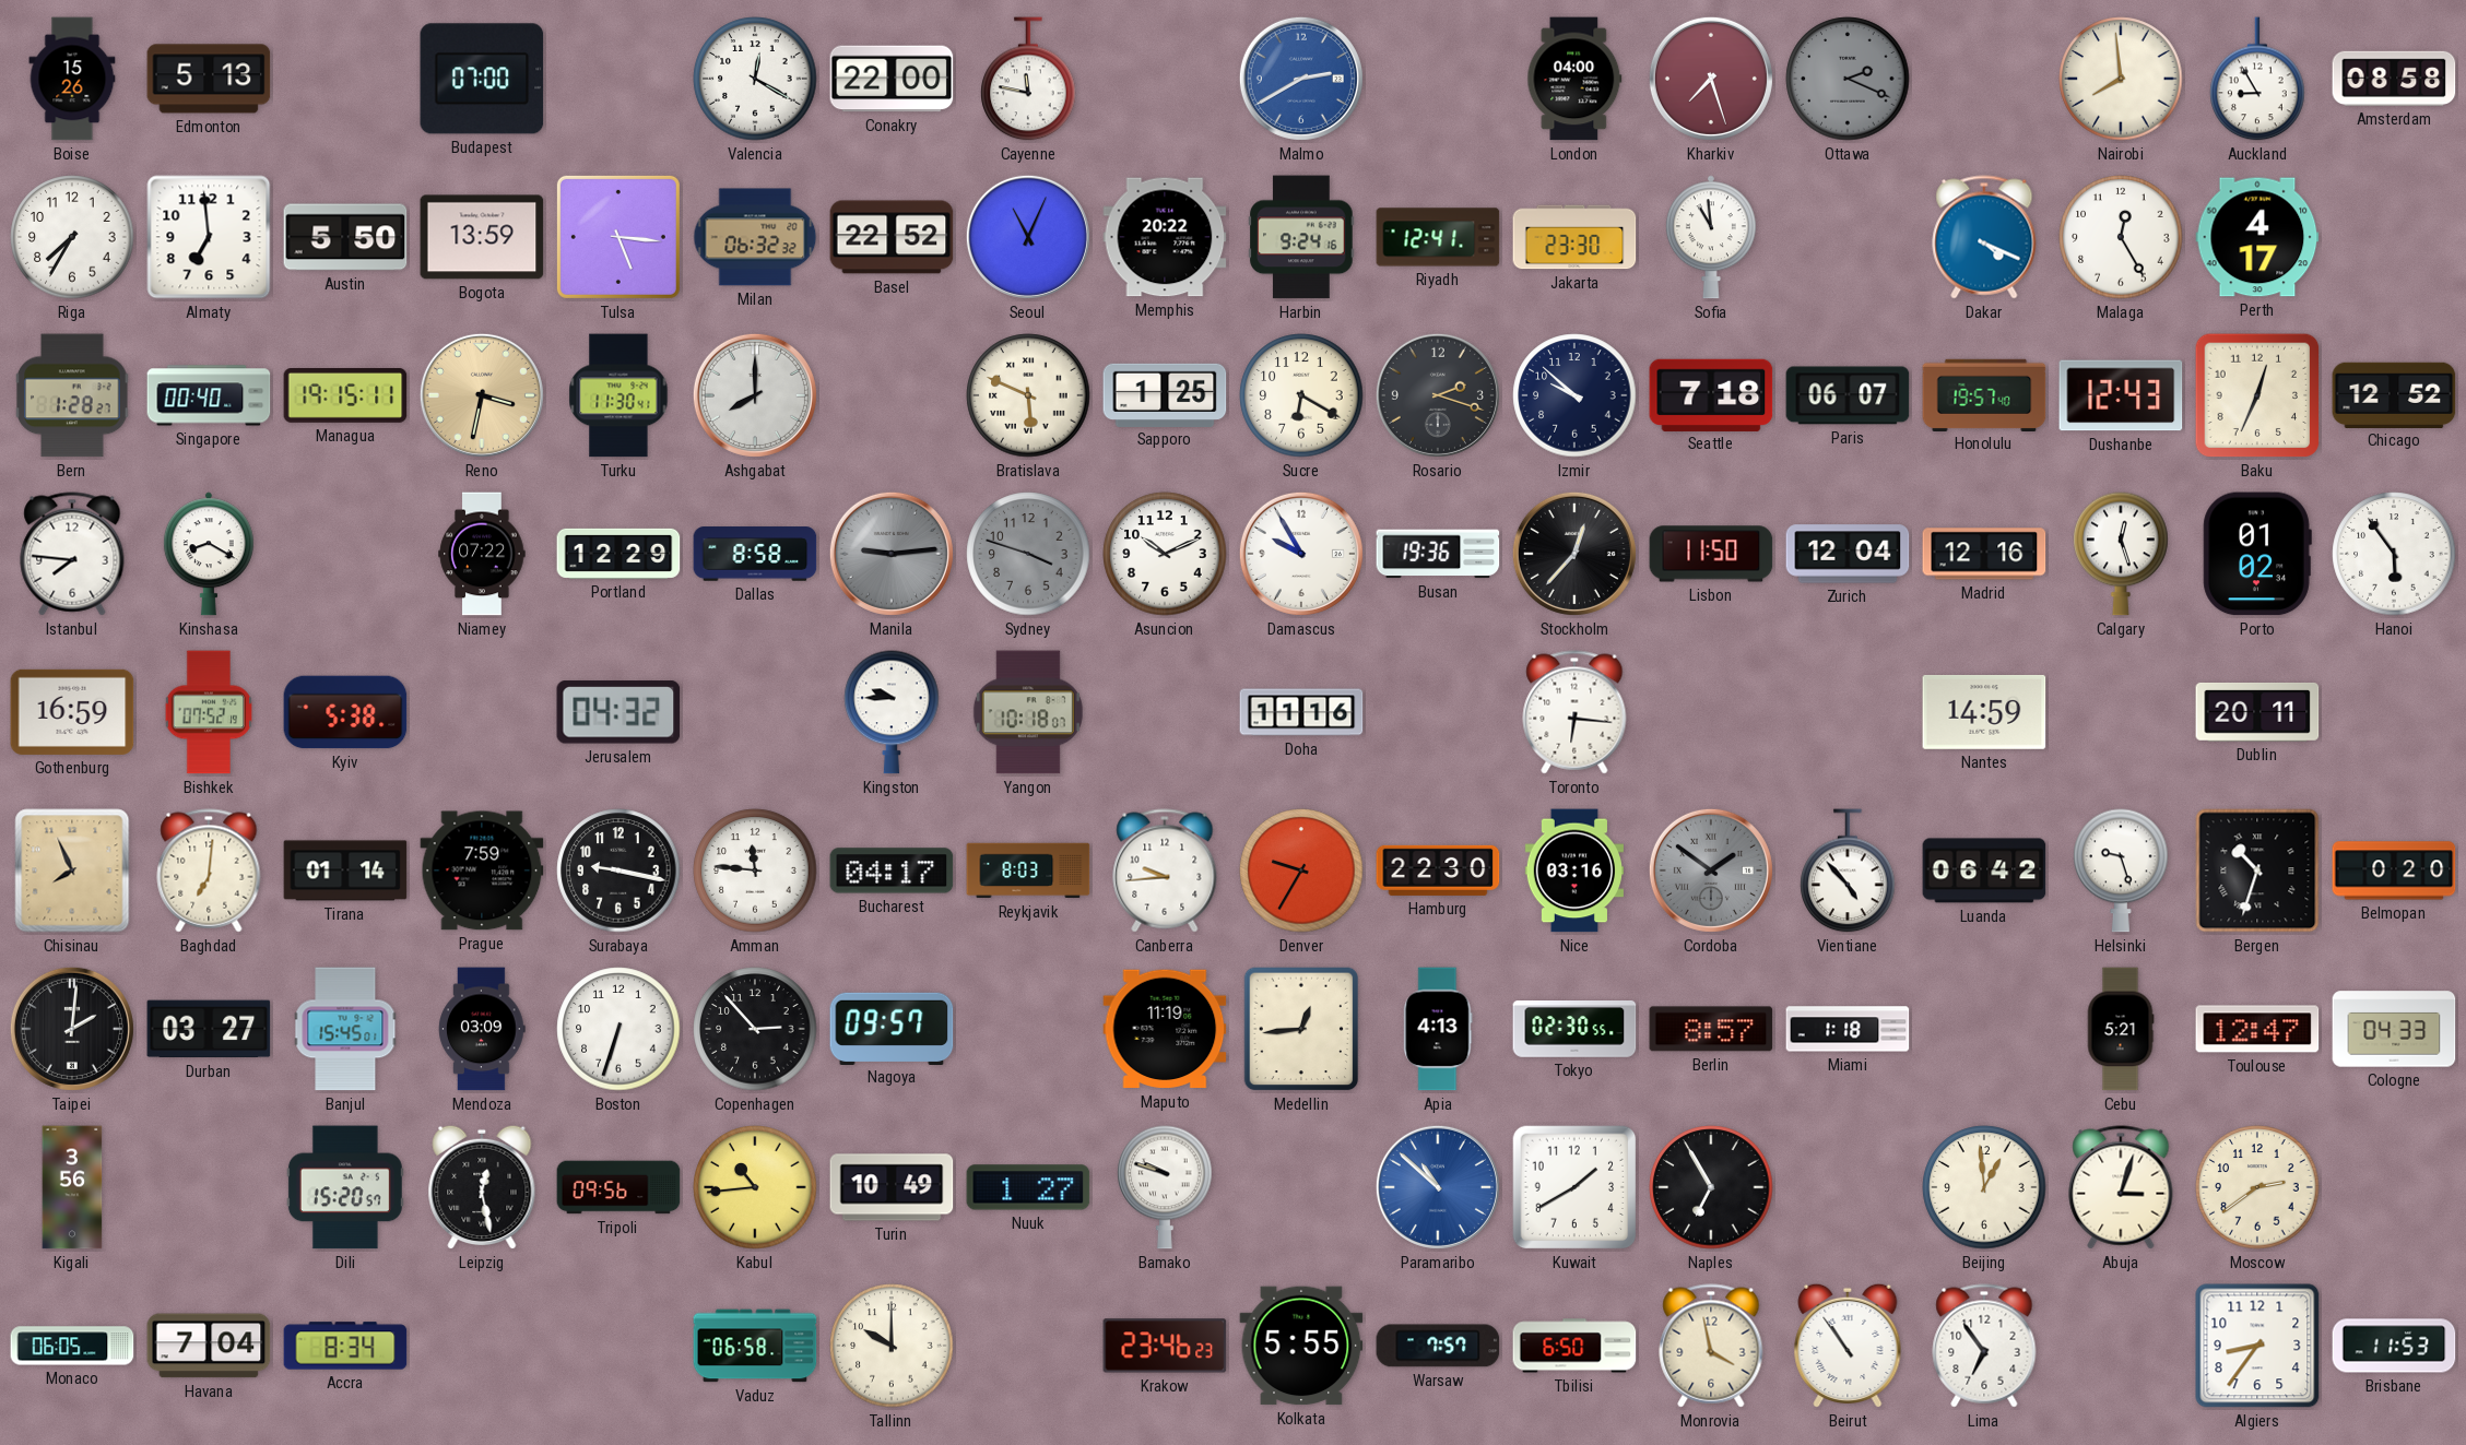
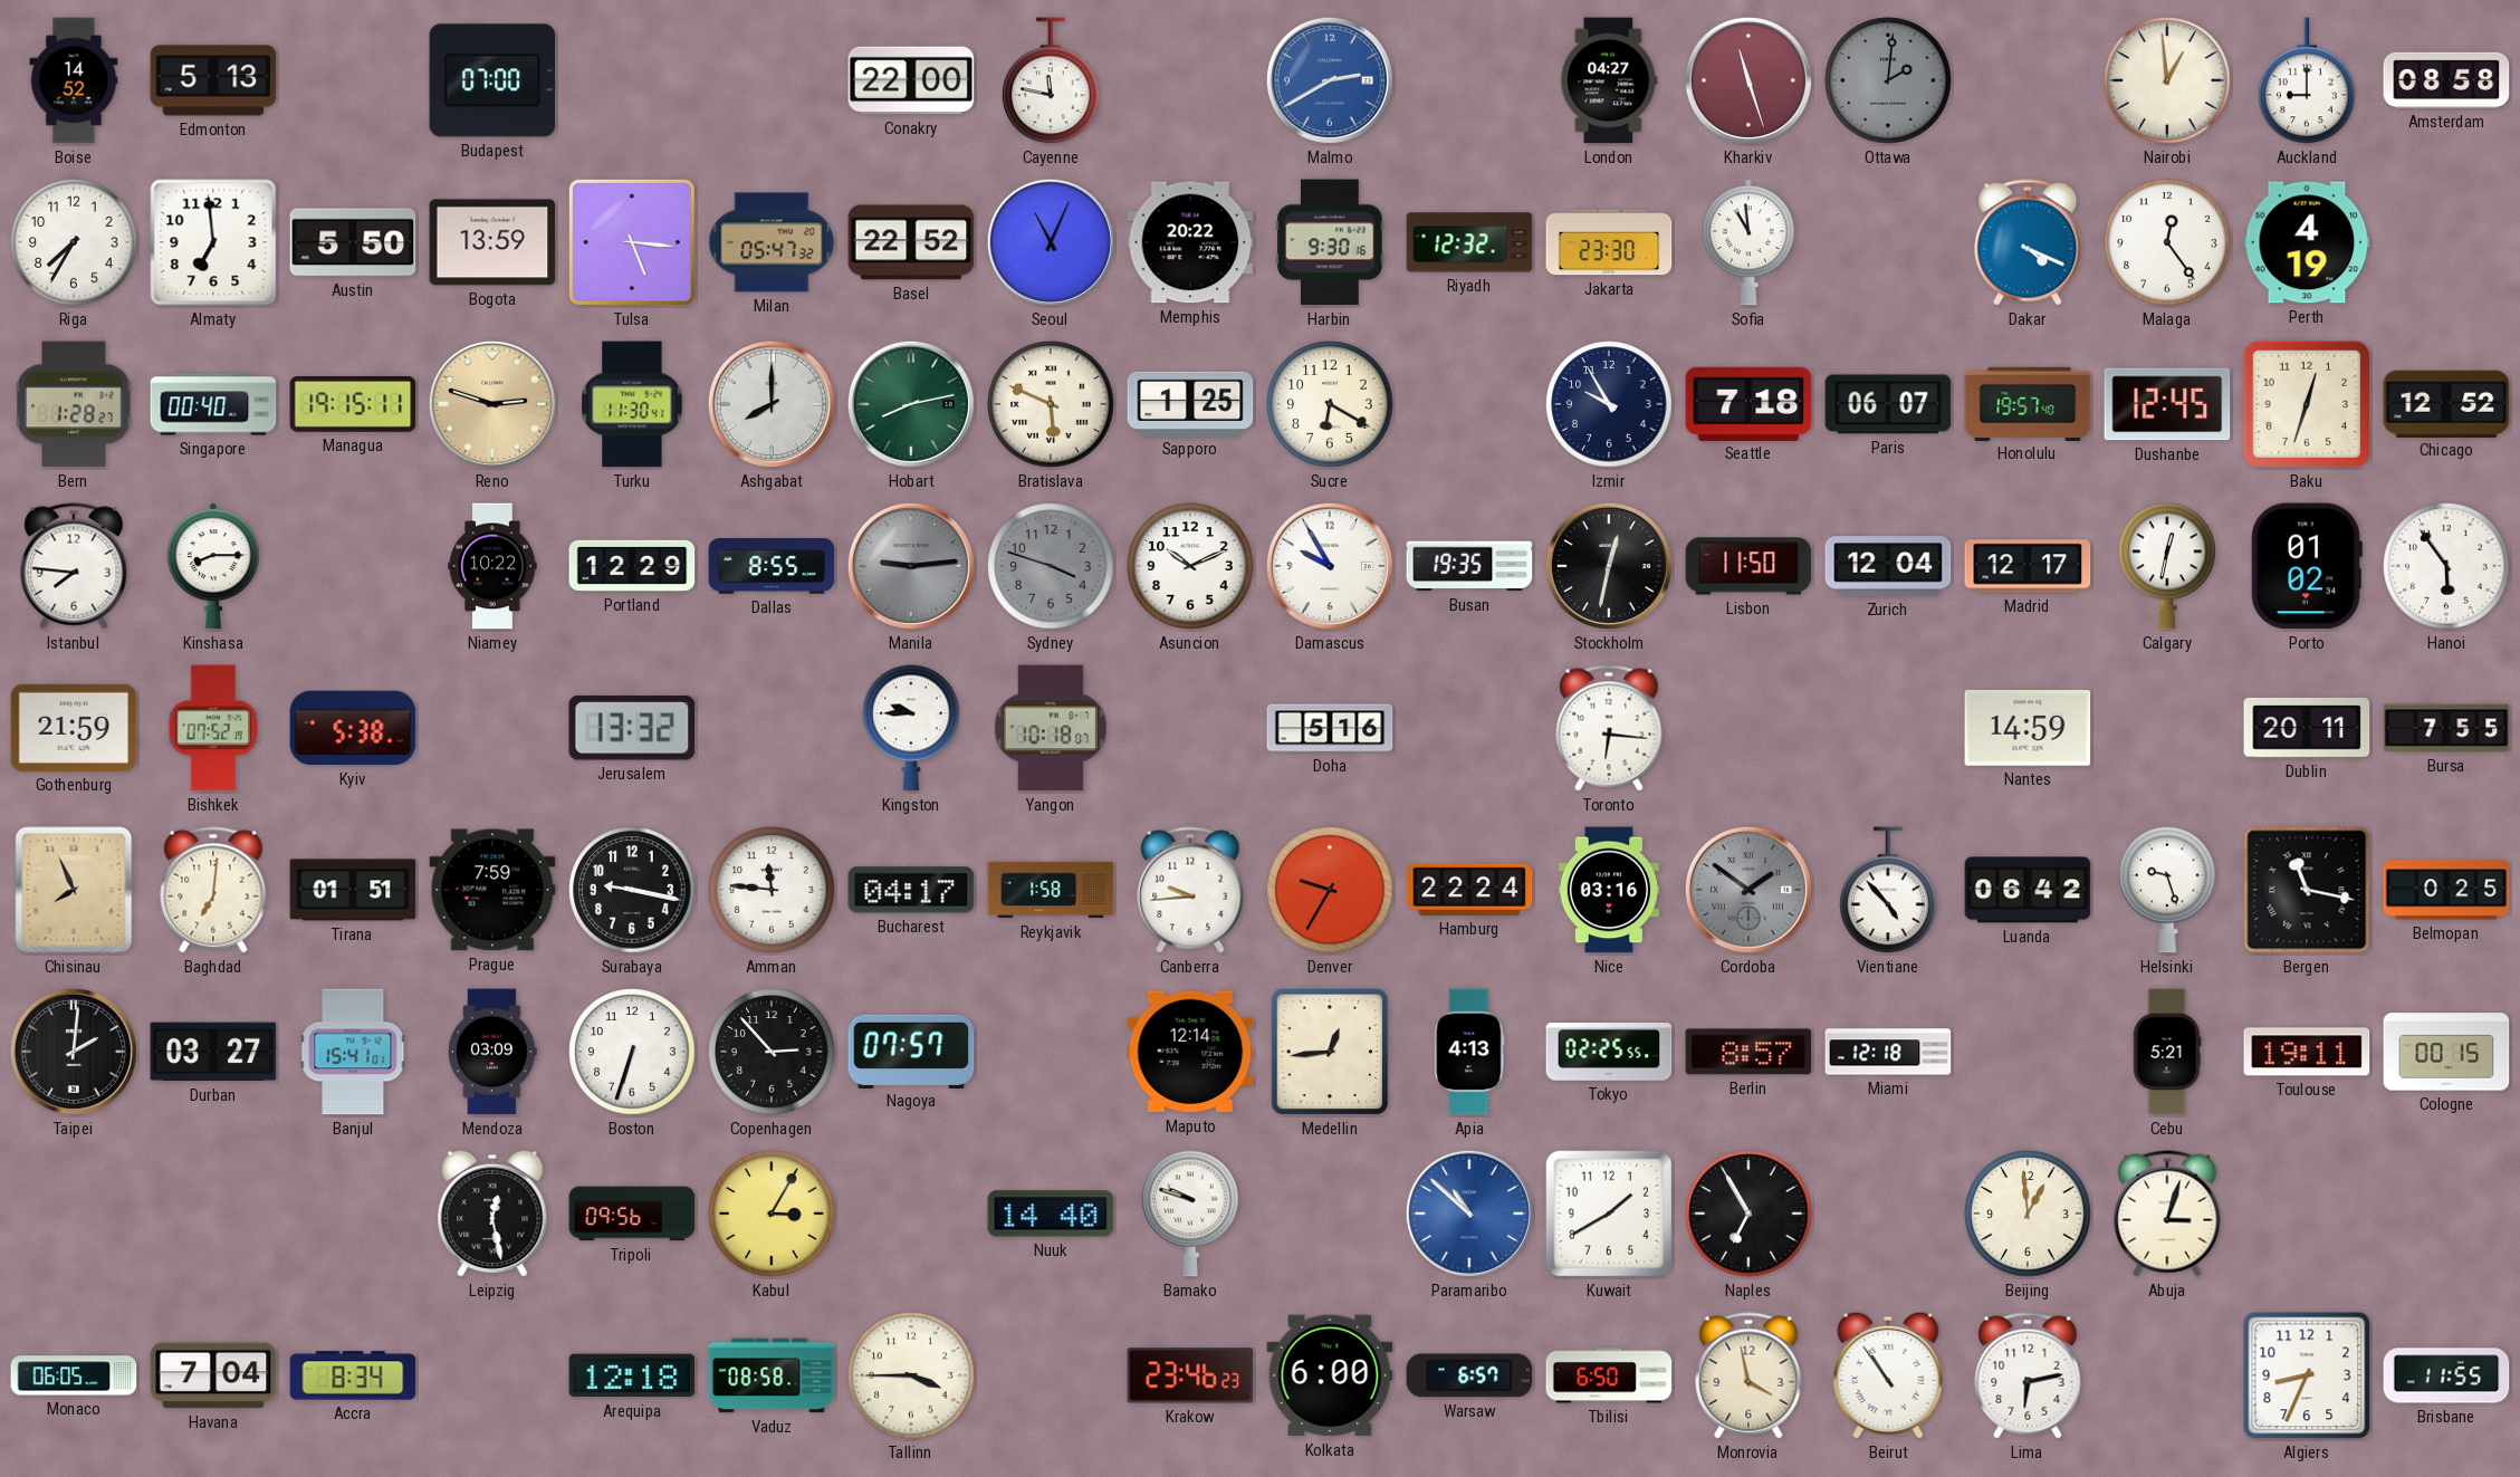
Boise: 15:26 -> 14:52 (74, 80)
Valencia: 12:20 -> none (755, 79)
London: 04:00 -> 04:27 (1609, 80)
Kharkiv: 7:27 -> 11:27 (1748, 80)
Ottawa: 2:19 -> 2:01 (1888, 80)
Nairobi: 7:59 -> 12:59 (2167, 80)
Auckland: 8:55 -> 9:00 (2307, 80)
Milan: 06:32 -> 05:47 (772, 242)
Harbin: 9:24 -> 9:30 (1330, 242)
Riyadh: 12:41 -> 12:32 (1469, 242)
Malaga: 12:25 -> 12:24 (2167, 242)
Perth: 4:17 -> 4:19 (2307, 242)
Reno: 3:32 -> 2:48 (492, 404)
Hobart: none -> 8:13 (911, 404)
Rosario: 2:18 -> none (1438, 395)
Izmir: 9:52 -> 9:55 (1609, 404)
Dushanbe: 12:43 -> 12:45 (2167, 404)
Baku: 12:34 -> 12:33 (2307, 404)
Kinshasa: 8:20 -> 8:15 (213, 566)
Niamey: 07:22 -> 10:22 (492, 566)
Dallas: 8:58 -> 8:55 (772, 566)
Busan: 19:36 -> 19:35 (1469, 566)
Stockholm: 12:37 -> 12:32 (1609, 566)
Madrid: 12:16 -> 12:17 (2028, 566)
Calgary: 12:27 -> 12:32 (2167, 566)
Gothenburg: 16:59 -> 21:59 (74, 728)
Jerusalem: 04:32 -> 13:32 (632, 728)
Doha: 11:16 -> 5:16 (1330, 728)
Bursa: none -> 7:55 (2446, 728)
Tirana: 01:14 -> 01:51 (353, 890)
Reykjavik: 8:03 -> 1:58 (1051, 890)
Hamburg: 22:30 -> 22:24 (1469, 890)
Bergen: 10:33 -> 11:17 (2307, 890)
Belmopan: 0:20 -> 0:25 (2446, 890)
Banjul: 15:45 -> 15:41 (353, 1052)
Nagoya: 09:57 -> 07:57 (911, 1051)
Maputo: 11:19 -> 12:14 (1190, 1052)
Tokyo: 02:30 -> 02:25 (1609, 1053)
Miami: 1:18 -> 12:18 (1888, 1052)
Toulouse: 12:47 -> 19:11 (2307, 1052)
Cologne: 04:33 -> 00:15 (2446, 1052)
Kigali: 3:56 -> none (72, 1187)
Dili: 15:20 -> none (345, 1187)
Kabul: 10:44 -> 3:05 (772, 1214)
Turin: 10:49 -> none (892, 1187)
Nuuk: 1:27 -> 14:40 (1051, 1214)
Moscow: 2:39 -> none (2257, 1187)
Arequipa: none -> 12:18 (632, 1375)
Vaduz: 06:58 -> 08:58 (772, 1375)
Tallinn: 10:00 -> 3:45 (911, 1375)
Kolkata: 5:55 -> 6:00 (1330, 1375)
Warsaw: 7:57 -> 6:57 (1469, 1375)
Lima: 6:54 -> 6:13 (2028, 1375)
Algiers: 8:36 -> 8:34 (2307, 1375)
Brisbane: 11:53 -> 11:55 (2446, 1375)
